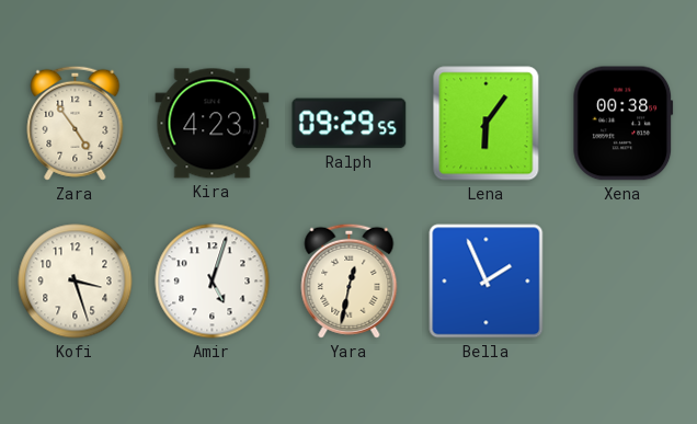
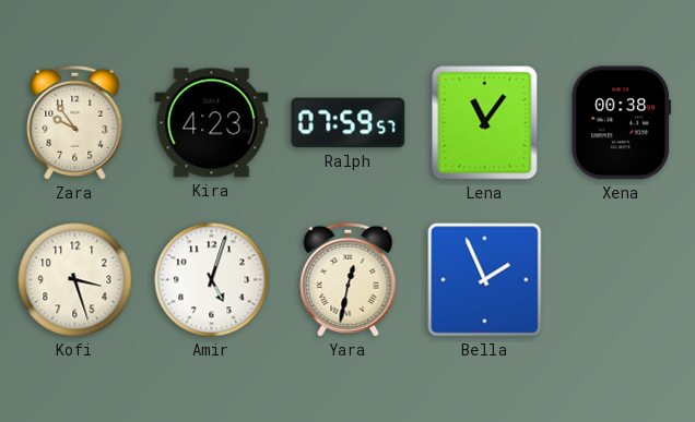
Zara: 4:54 -> 9:54 (75, 122)
Ralph: 09:29 -> 07:59 (349, 123)
Lena: 6:06 -> 11:06 (485, 123)
